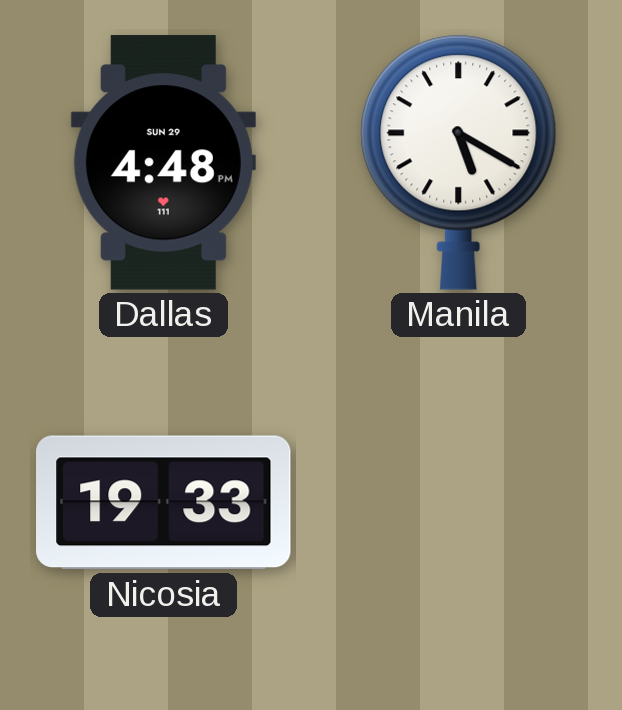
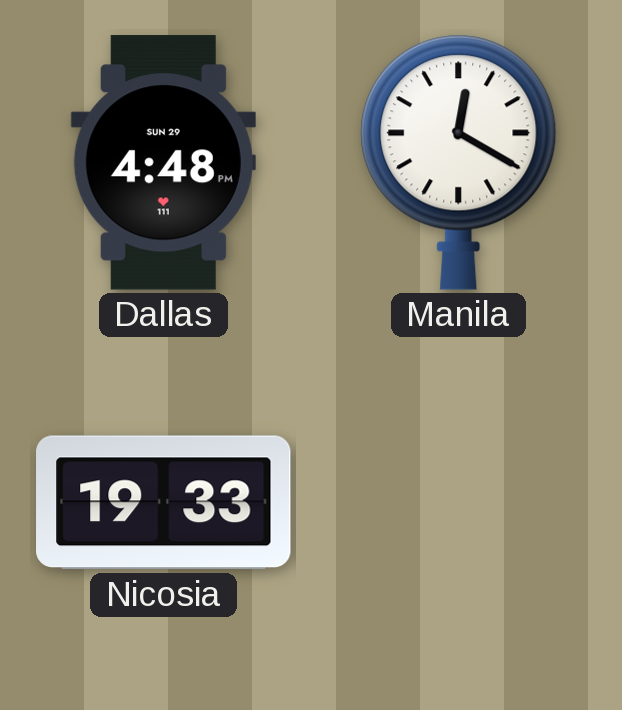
Manila: 5:20 -> 12:20 (459, 162)
